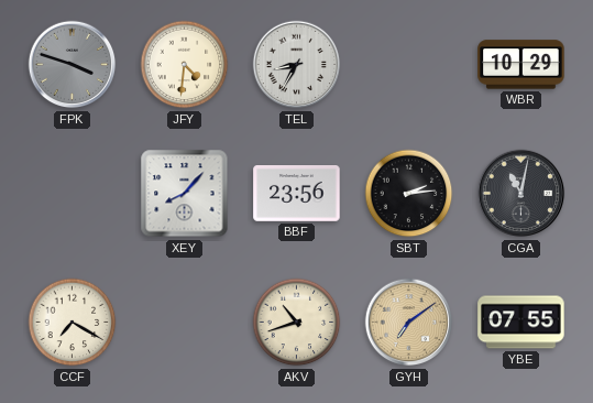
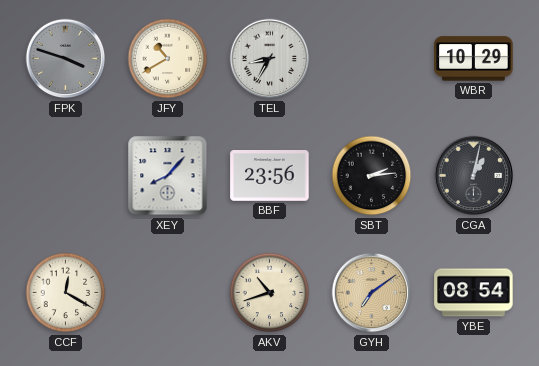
JFY: 4:31 -> 10:40 (168, 59)
CGA: 11:02 -> 1:02 (474, 176)
CCF: 7:20 -> 12:20 (66, 293)
YBE: 07:55 -> 08:54 (474, 293)
